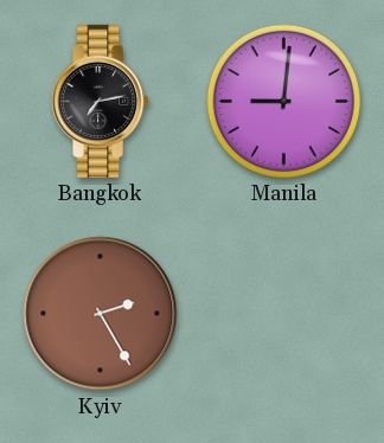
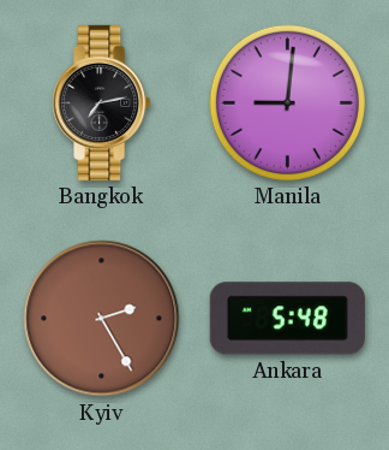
Ankara: none -> 5:48 (287, 319)
